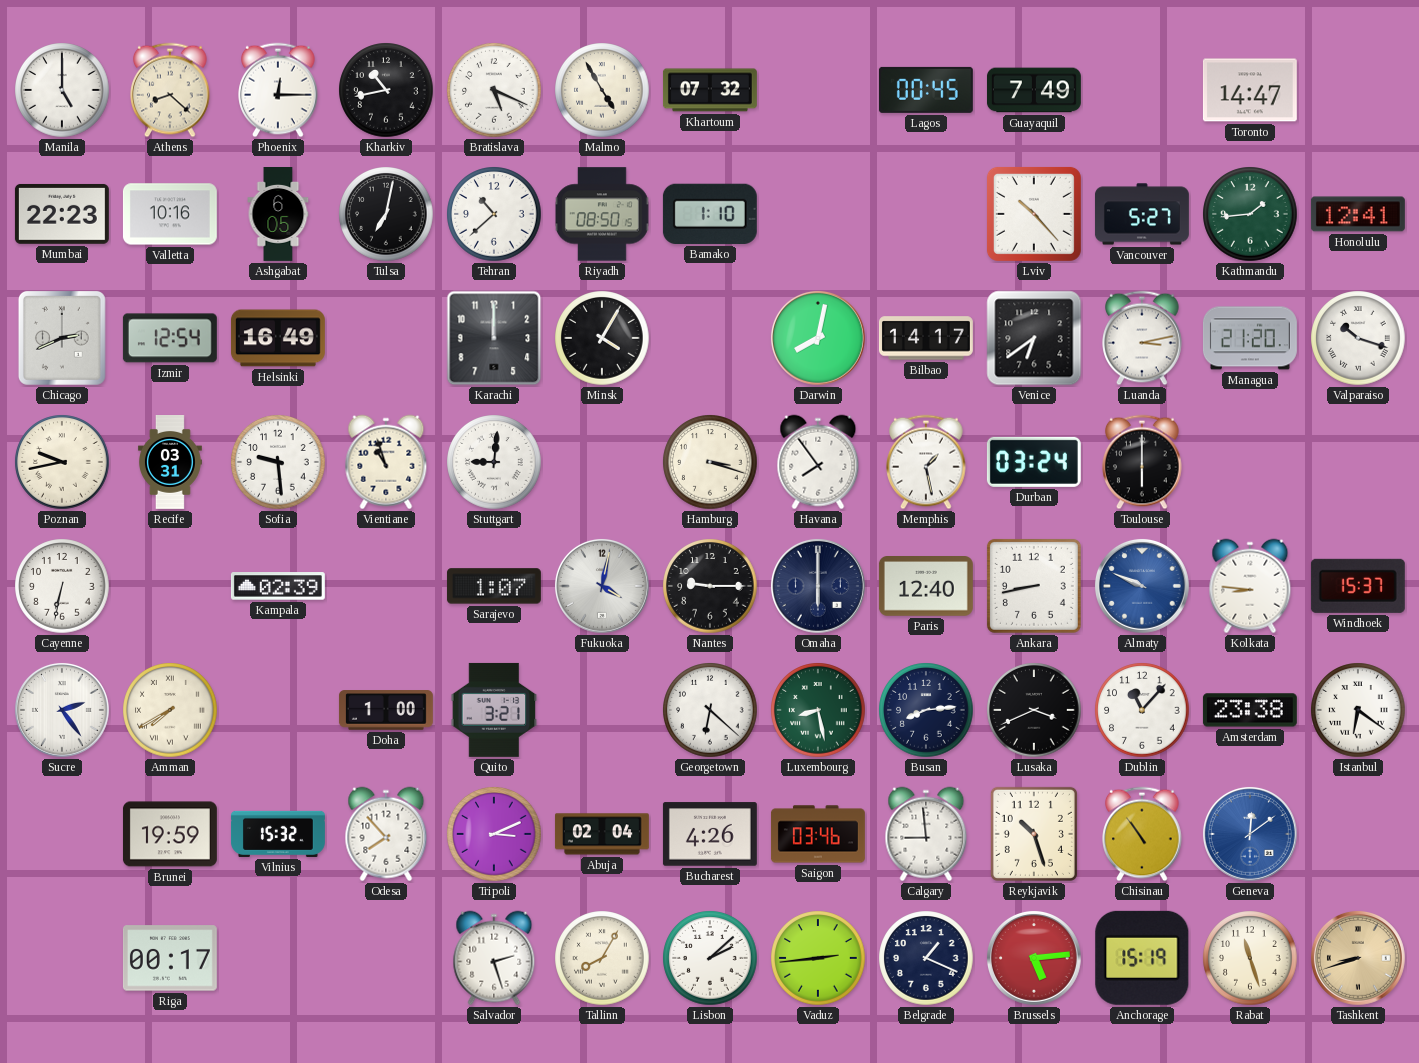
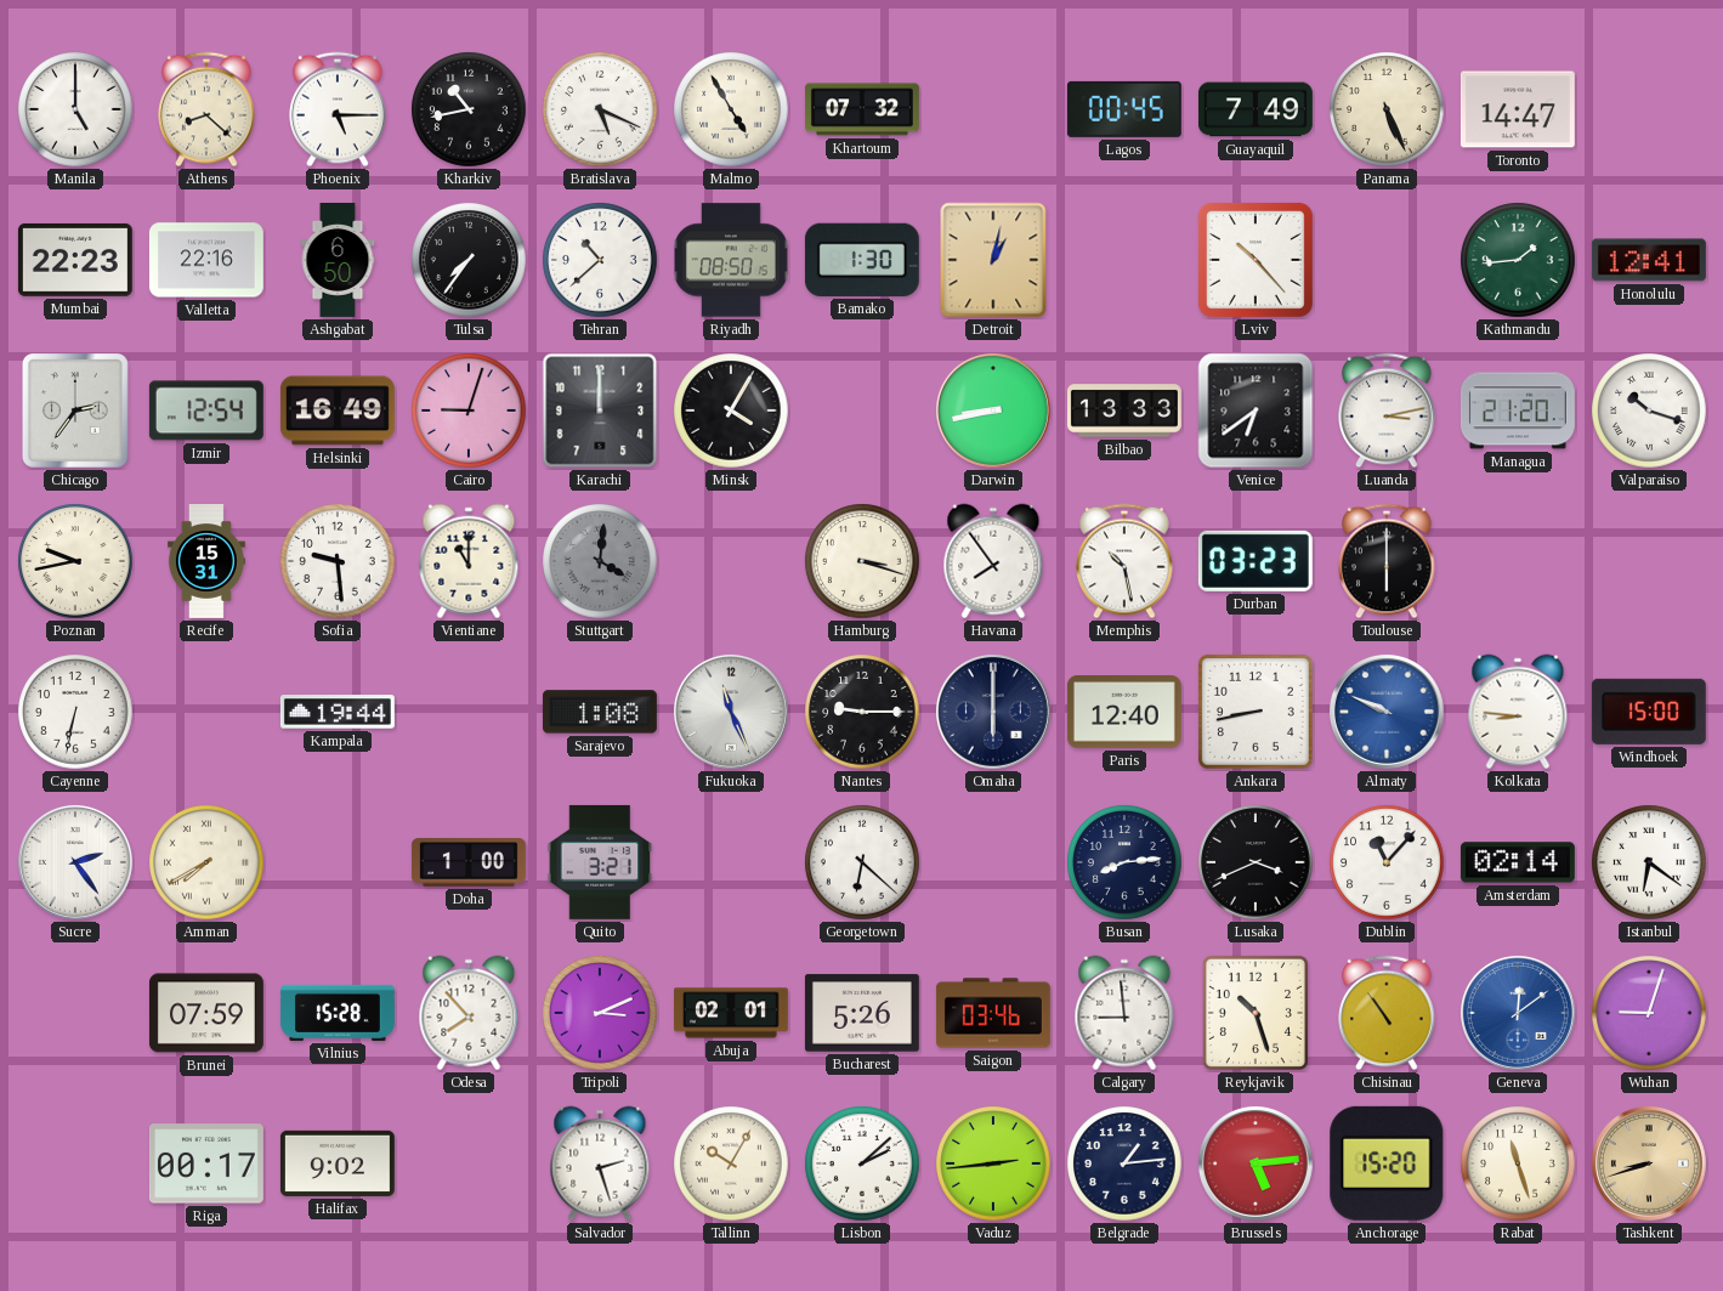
Phoenix: 12:15 -> 5:15 (338, 109)
Panama: none -> 5:26 (1387, 109)
Valletta: 10:16 -> 22:16 (206, 260)
Ashgabat: 6:05 -> 6:50 (338, 261)
Tulsa: 7:02 -> 7:36 (469, 260)
Bamako: 1:10 -> 1:30 (862, 260)
Detroit: none -> 1:02 (993, 260)
Vancouver: 5:27 -> none (1142, 214)
Chicago: 2:41 -> 2:36 (75, 410)
Cairo: none -> 9:03 (469, 410)
Darwin: 8:02 -> 8:43 (993, 410)
Bilbao: 14:17 -> 13:33 (1124, 410)
Recife: 03:31 -> 15:31 (206, 562)
Vientiane: 10:57 -> 11:00 (469, 561)
Stuttgart: 9:01 -> 4:01 (600, 561)
Stuttgart dial: white -> grey (600, 561)
Memphis: 1:28 -> 10:28 (1124, 561)
Durban: 03:24 -> 03:23 (1256, 561)
Kampala: 02:39 -> 19:44 (338, 712)
Sarajevo: 1:07 -> 1:08 (600, 712)
Fukuoka: 4:02 -> 11:26 (731, 712)
Windhoek: 15:37 -> 15:00 (1649, 712)
Luxembourg: 8:28 -> none (818, 710)
Amsterdam: 23:38 -> 02:14 (1518, 862)
Brunei: 19:59 -> 07:59 (206, 1013)
Vilnius: 15:32 -> 15:28 (338, 1013)
Abuja: 02:04 -> 02:01 (731, 1013)
Bucharest: 4:26 -> 5:26 (862, 1013)
Wuhan: none -> 9:03 (1649, 1013)
Halifax: none -> 9:02 (338, 1163)
Tallinn: 8:05 -> 10:05 (731, 1163)
Belgrade: 1:19 -> 1:14 (1124, 1163)
Anchorage: 15:19 -> 15:20 (1387, 1163)
